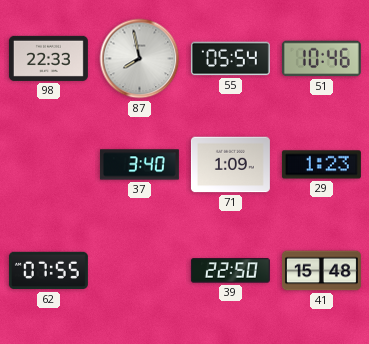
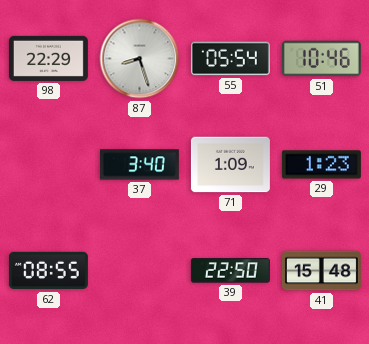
98: 22:33 -> 22:29 (48, 58)
87: 7:58 -> 8:27 (140, 59)
62: 07:55 -> 08:55 (48, 271)
